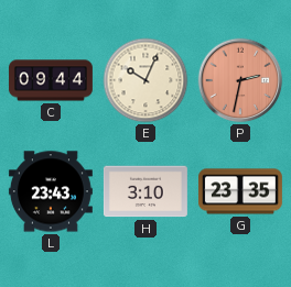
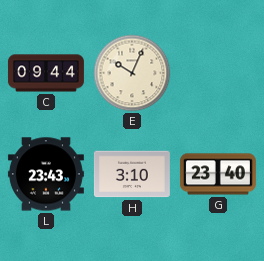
P: 2:32 -> none (240, 80)
G: 23:35 -> 23:40 (218, 174)
